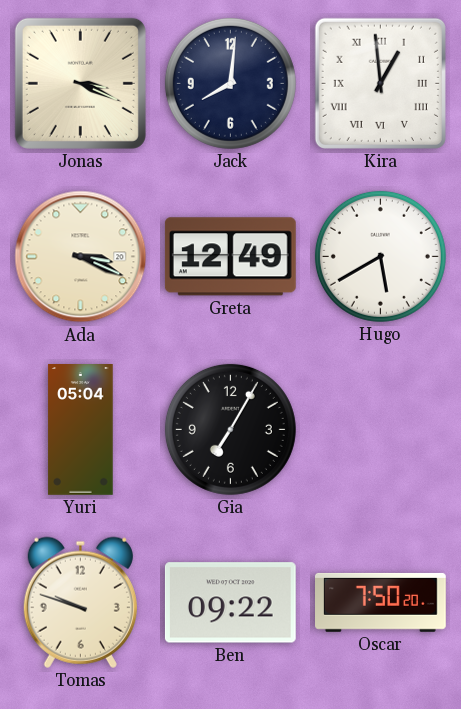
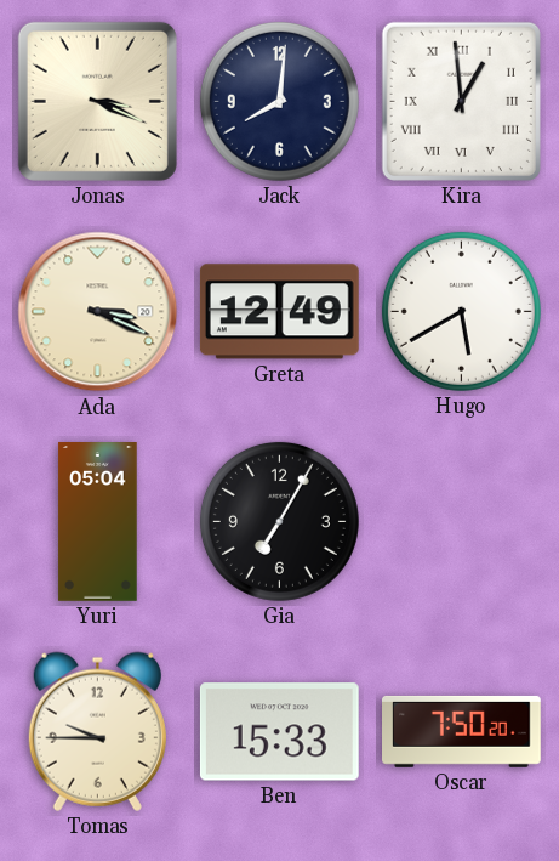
Tomas: 9:48 -> 9:45 (97, 731)
Ben: 09:22 -> 15:33 (279, 732)
